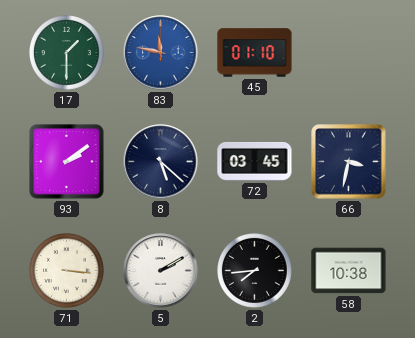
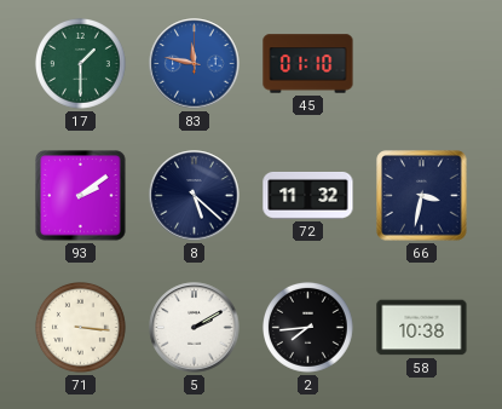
72: 03:45 -> 11:32 (308, 195)
